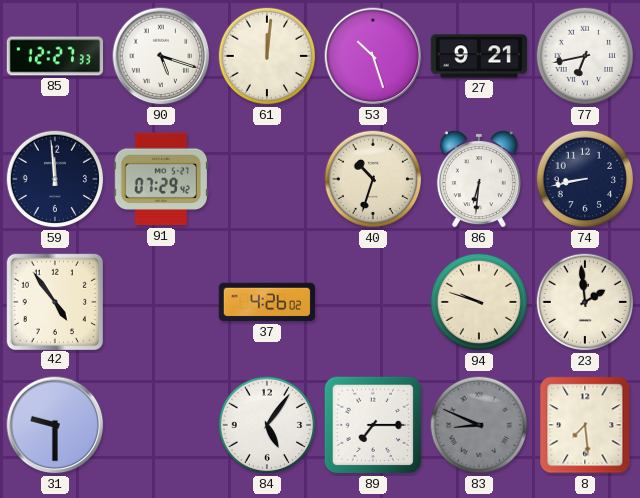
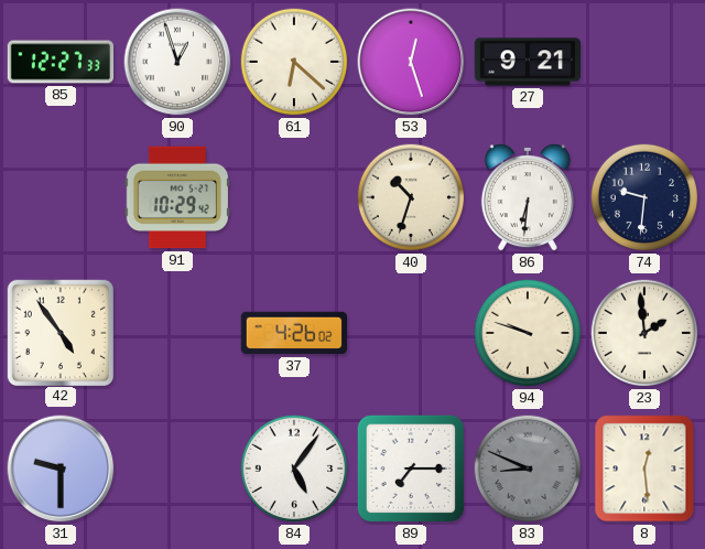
90: 5:18 -> 12:57 (177, 62)
61: 12:01 -> 6:22 (294, 62)
53: 10:27 -> 12:27 (411, 62)
77: 6:43 -> none (585, 56)
59: 11:59 -> none (55, 179)
91: 07:29 -> 10:29 (176, 197)
74: 8:43 -> 9:31 (644, 197)
8: 7:29 -> 12:29 (644, 469)
